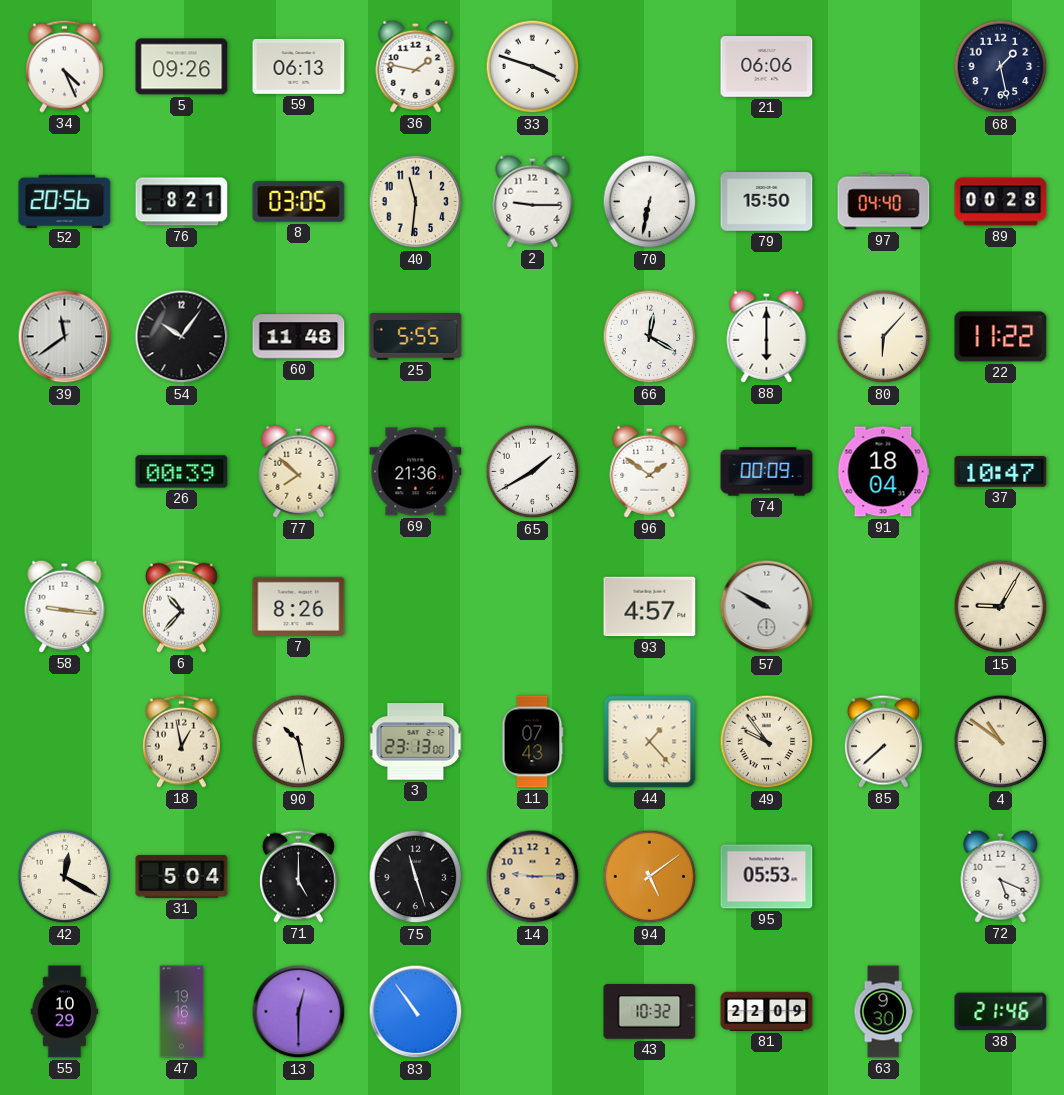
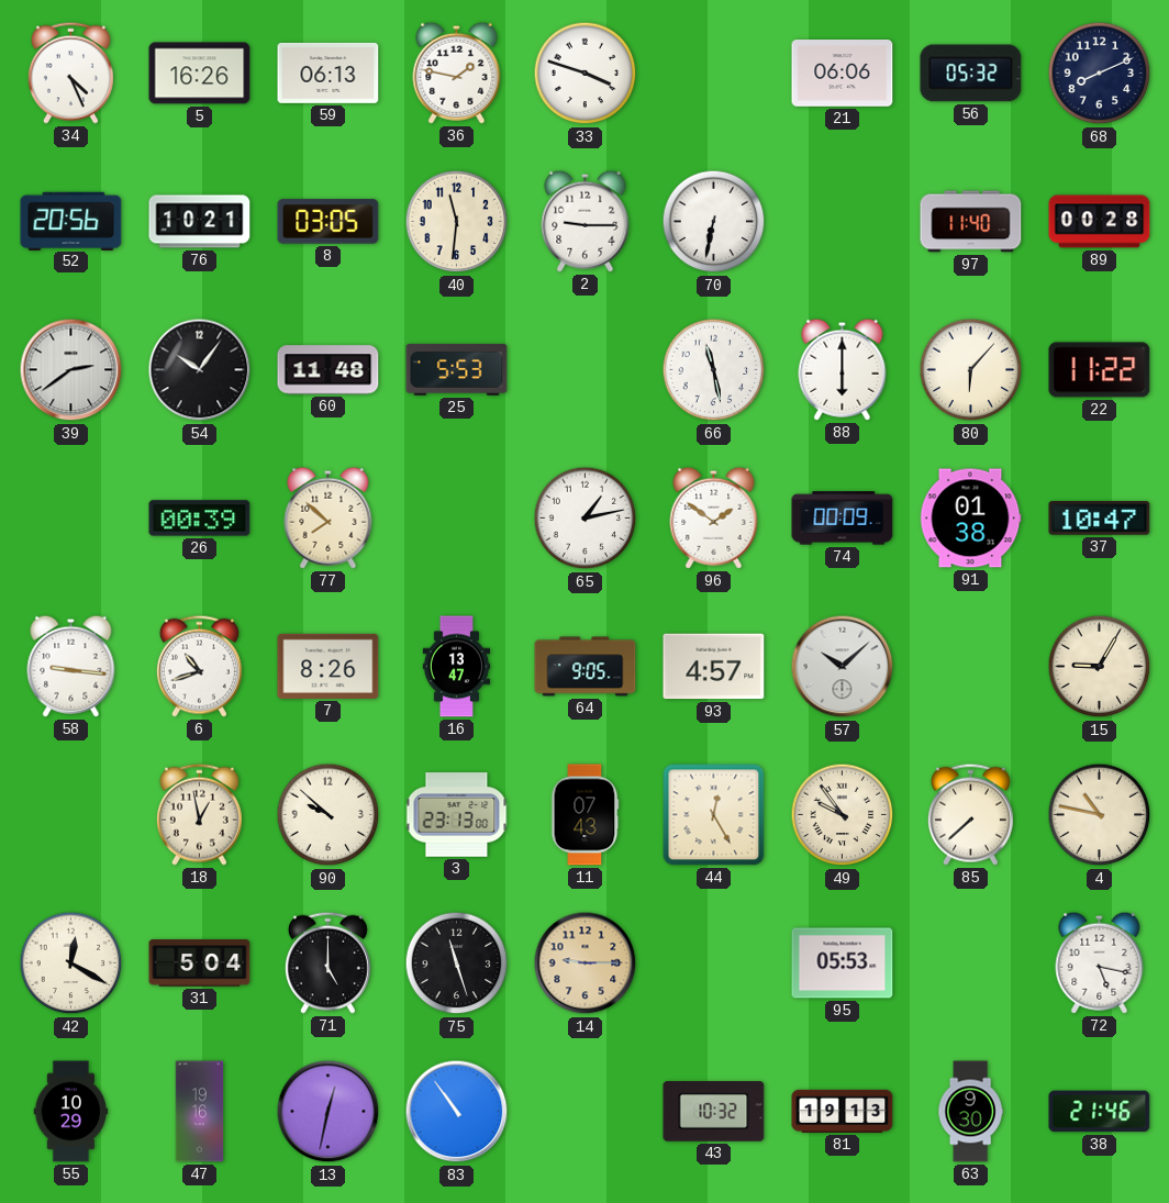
5: 09:26 -> 16:26 (200, 74)
56: none -> 05:32 (971, 74)
68: 1:28 -> 8:11 (1100, 74)
76: 8:21 -> 10:21 (200, 222)
79: 15:50 -> none (767, 202)
97: 04:40 -> 11:40 (971, 222)
39: 11:39 -> 2:39 (71, 370)
25: 5:55 -> 5:53 (457, 369)
66: 12:20 -> 11:28 (714, 370)
69: 21:36 -> none (416, 472)
65: 1:40 -> 1:13 (586, 519)
91: 18:04 -> 01:38 (970, 519)
6: 10:37 -> 10:42 (199, 666)
16: none -> 13:47 (457, 667)
64: none -> 9:05 (586, 667)
57: 9:50 -> 10:08 (843, 667)
90: 10:28 -> 9:52 (329, 815)
44: 1:23 -> 12:25 (714, 815)
4: 10:51 -> 10:47 (1100, 815)
94: 5:09 -> none (650, 877)
72: 5:19 -> 5:17 (1100, 962)
13: 12:30 -> 12:32 (329, 1112)
81: 22:09 -> 19:13 (843, 1111)
